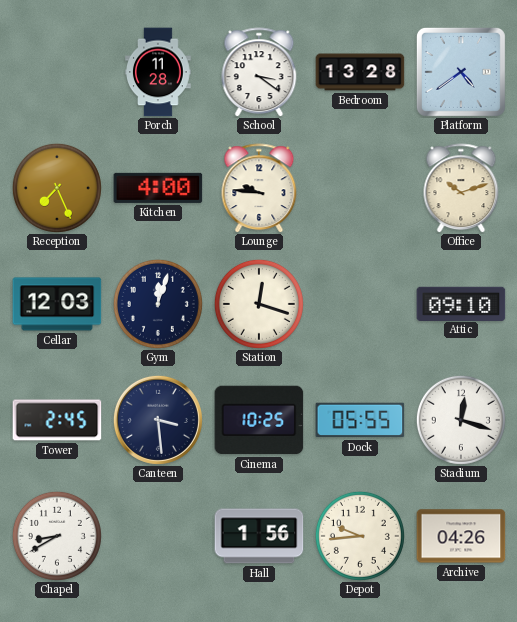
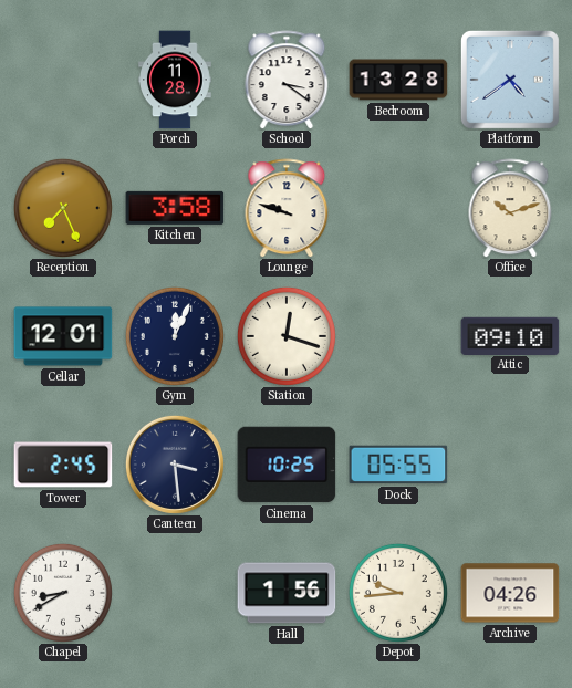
Kitchen: 4:00 -> 3:58 (175, 208)
Lounge: 9:46 -> 9:48 (287, 208)
Cellar: 12:03 -> 12:01 (63, 336)
Gym: 12:03 -> 12:04 (175, 336)
Stadium: 12:18 -> none (461, 420)
